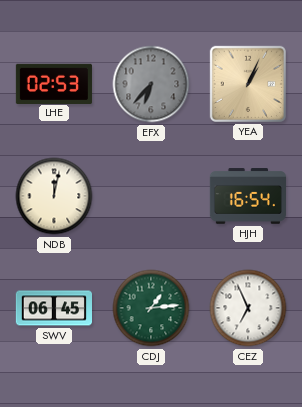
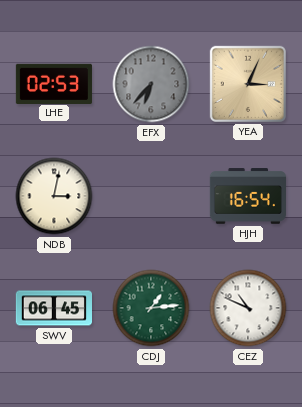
YEA: 1:04 -> 3:04 (248, 84)
NDB: 12:02 -> 3:02 (54, 196)
CEZ: 6:56 -> 10:49 (248, 308)
